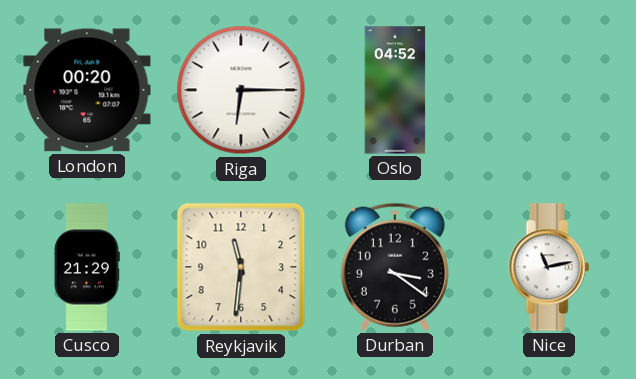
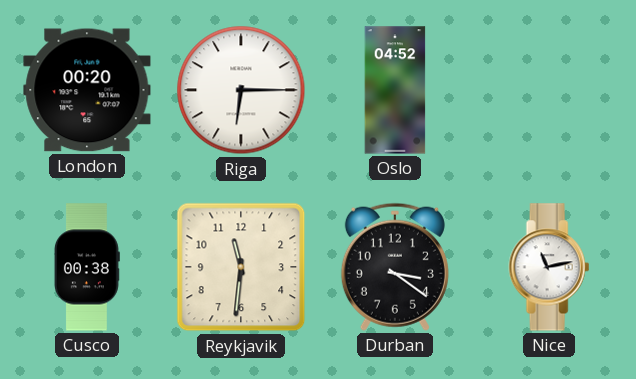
Cusco: 21:29 -> 00:38 (87, 267)
